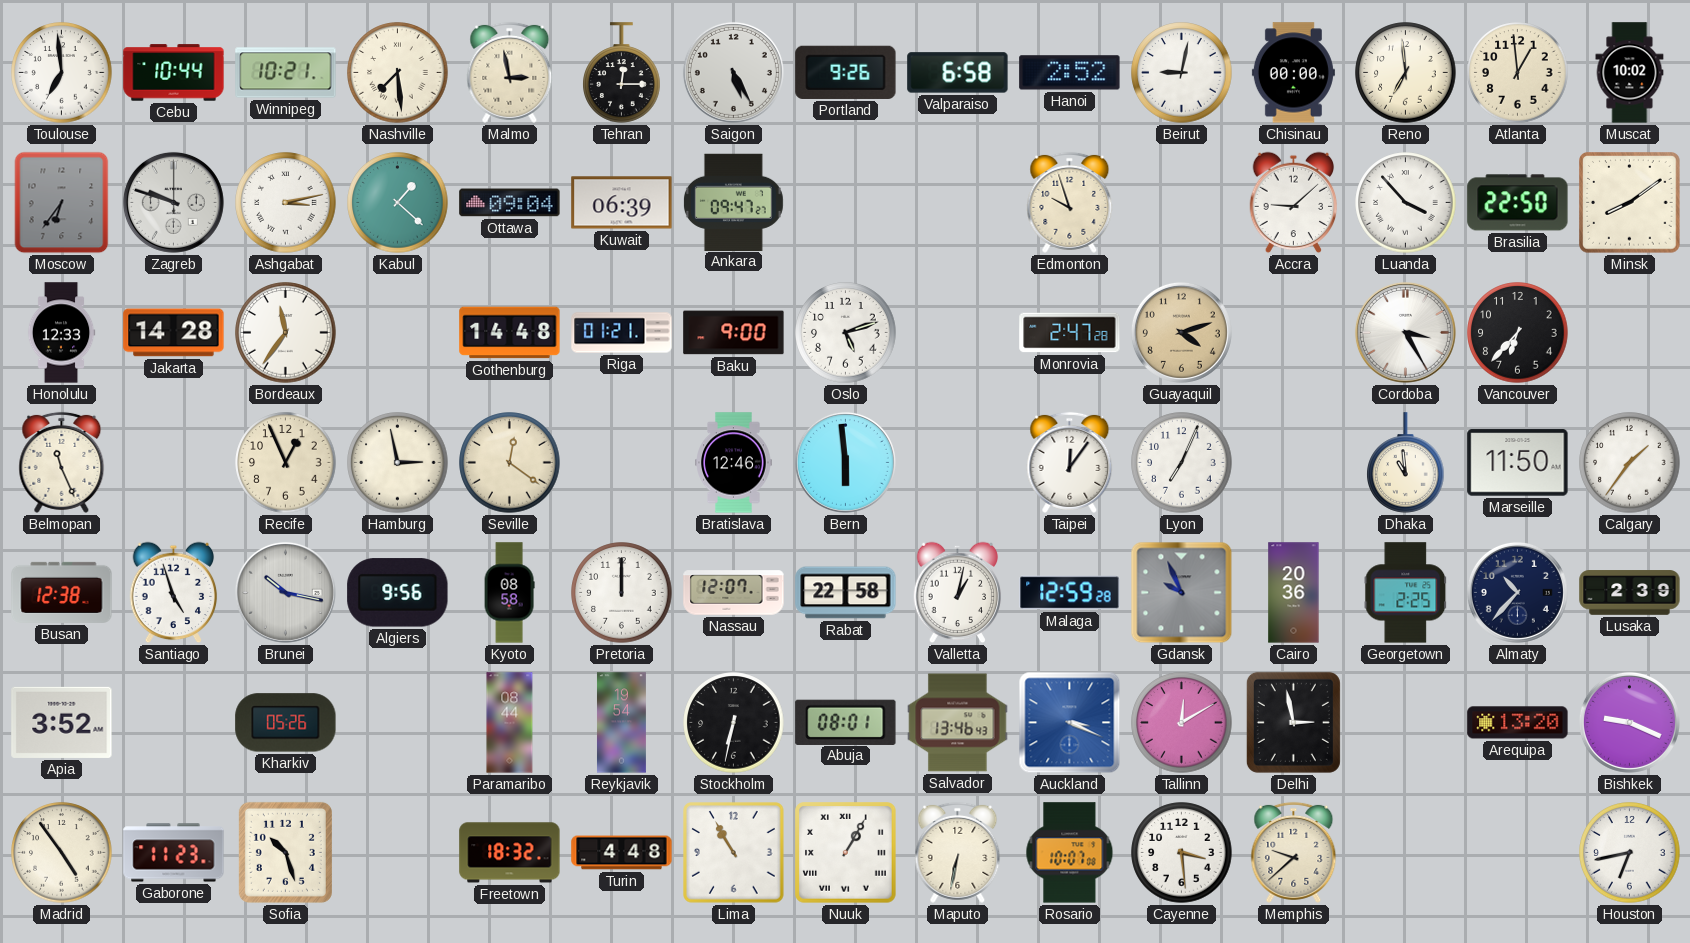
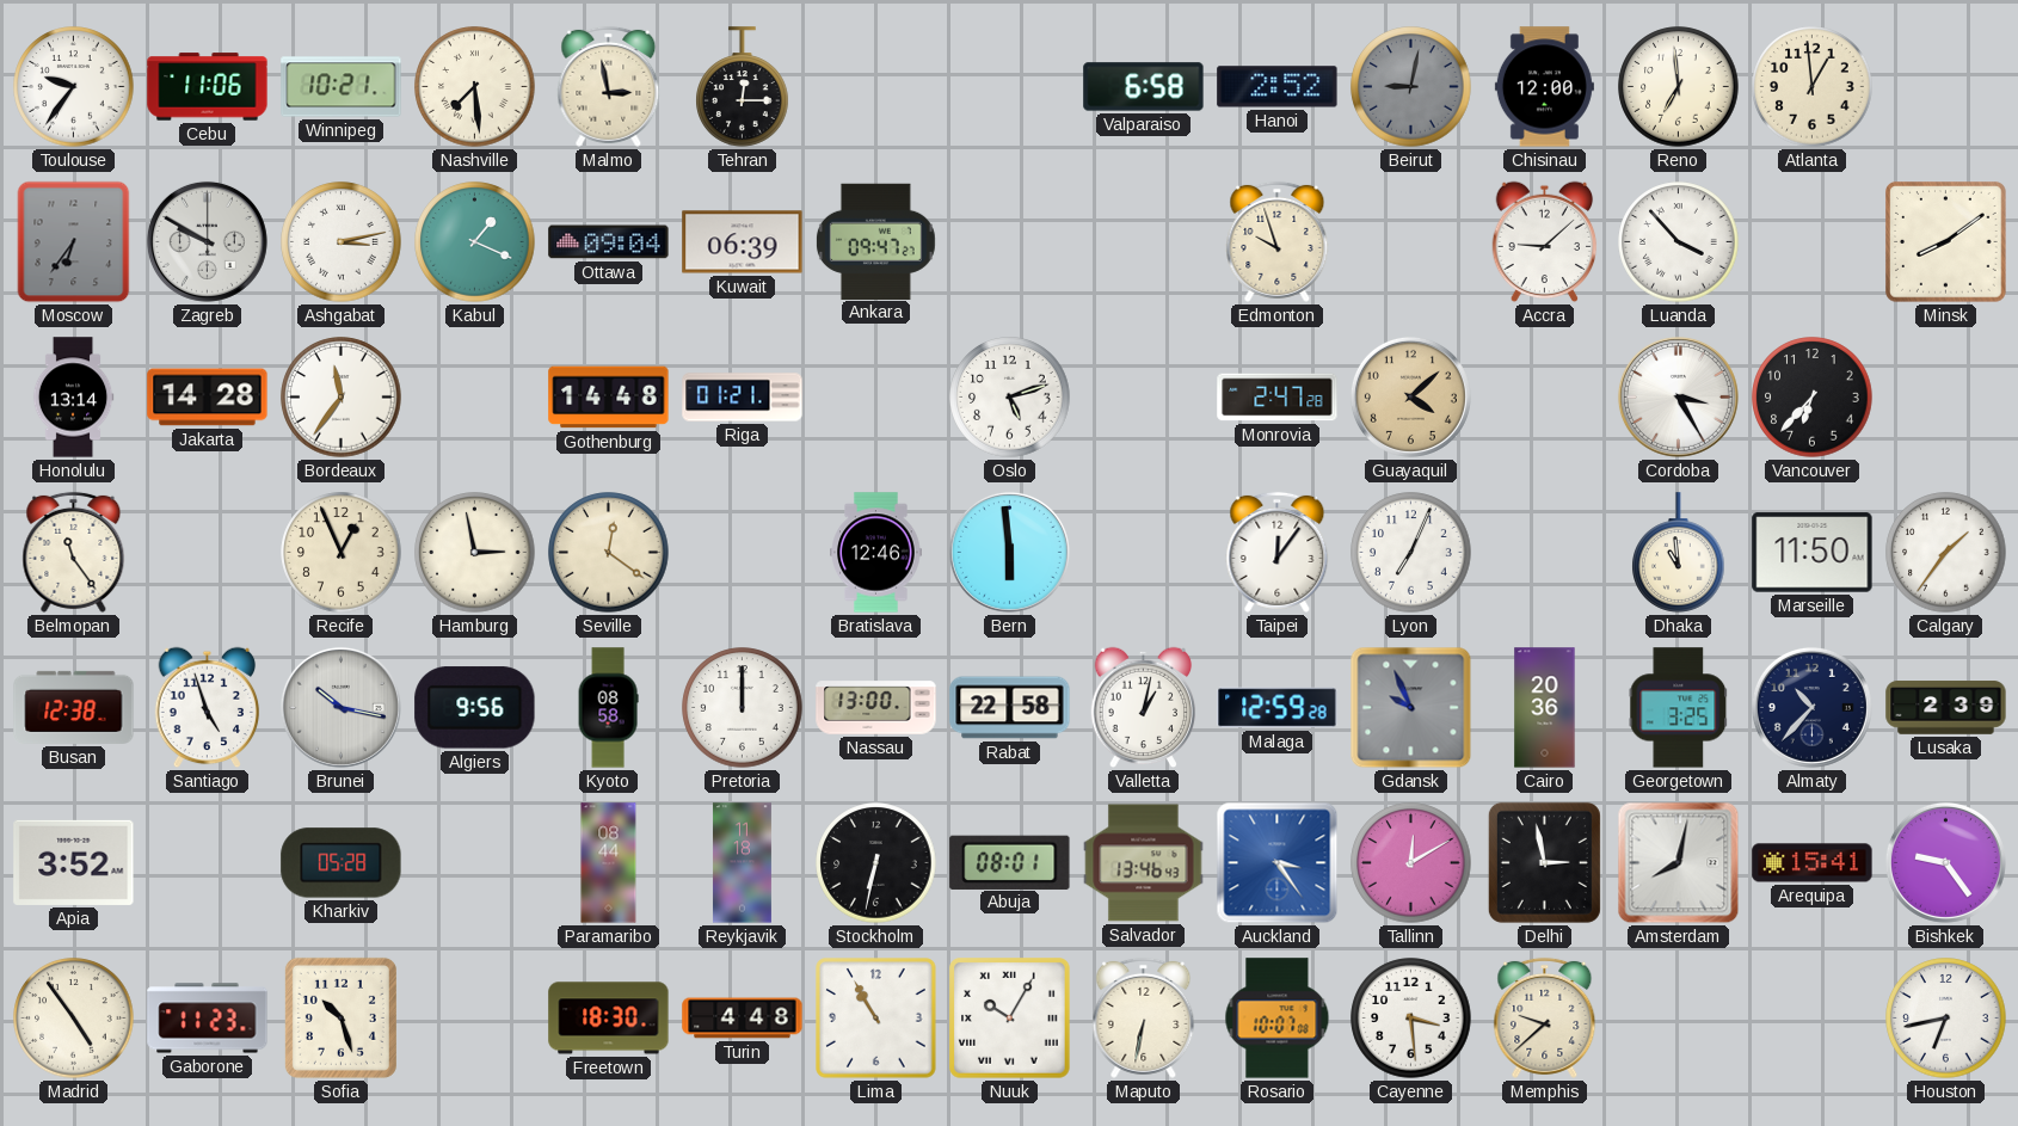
Toulouse: 6:59 -> 9:36 (74, 87)
Cebu: 10:44 -> 11:06 (208, 87)
Saigon: 5:25 -> none (733, 72)
Portland: 9:26 -> none (846, 72)
Beirut dial: white -> grey (1411, 87)
Chisinau: 00:00 -> 12:00 (1544, 87)
Muscat: 10:02 -> none (1630, 73)
Zagreb: 9:48 -> 9:50 (207, 241)
Kabul: 1:22 -> 1:19 (475, 242)
Brasilia: 22:50 -> none (1518, 203)
Honolulu: 12:33 -> 13:14 (73, 398)
Baku: 9:00 -> none (734, 333)
Guayaquil: 4:12 -> 4:08 (1410, 396)
Belmopan: 11:26 -> 11:24 (74, 552)
Nassau: 12:07 -> 13:00 (876, 708)
Georgetown: 2:25 -> 3:25 (1679, 708)
Kharkiv: 05:26 -> 05:28 (342, 863)
Reykjavik: 19:54 -> 11:18 (742, 863)
Auckland: 3:19 -> 3:24 (1278, 863)
Amsterdam: none -> 8:02 (1679, 863)
Arequipa: 13:20 -> 15:41 (1813, 863)
Bishkek: 9:19 -> 9:24 (1945, 862)
Freetown: 18:32 -> 18:30 (609, 1019)
Nuuk: 1:05 -> 10:05 (1010, 1019)
